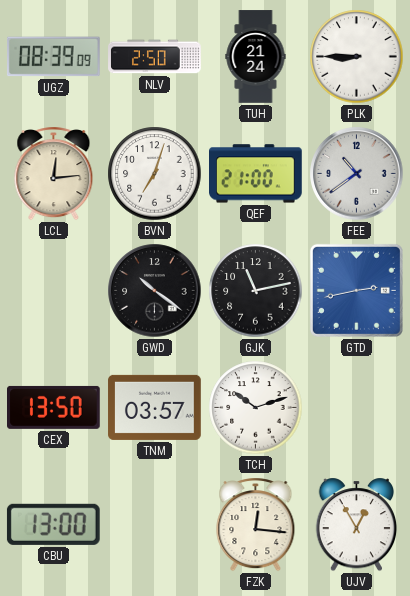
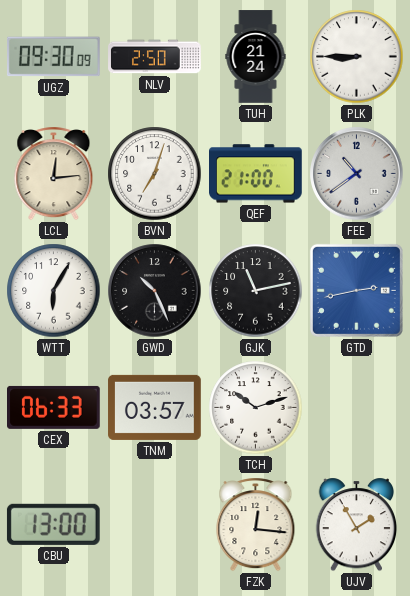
UGZ: 08:39 -> 09:30 (54, 57)
WTT: none -> 6:05 (54, 291)
GWD: 10:21 -> 10:26 (155, 291)
CEX: 13:50 -> 06:33 (54, 407)
UJV: 12:55 -> 1:55 (357, 525)
